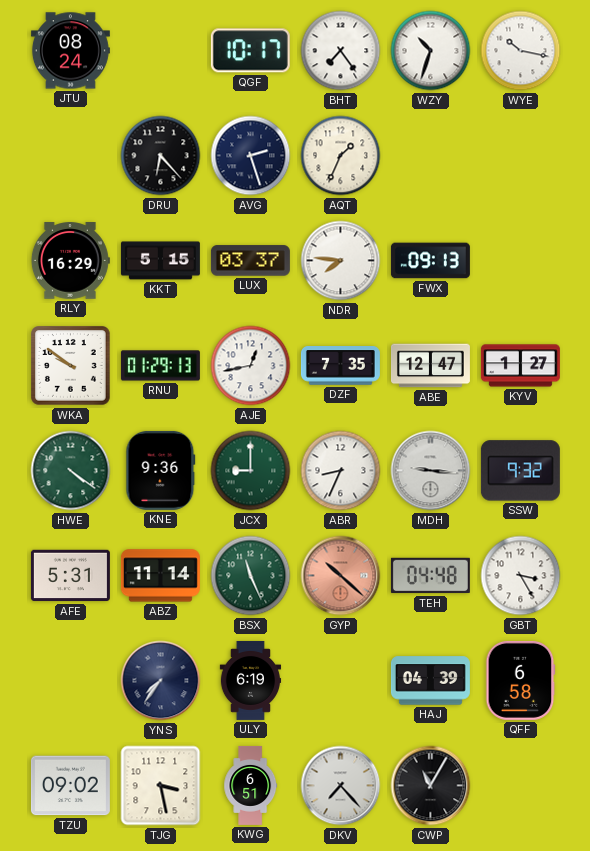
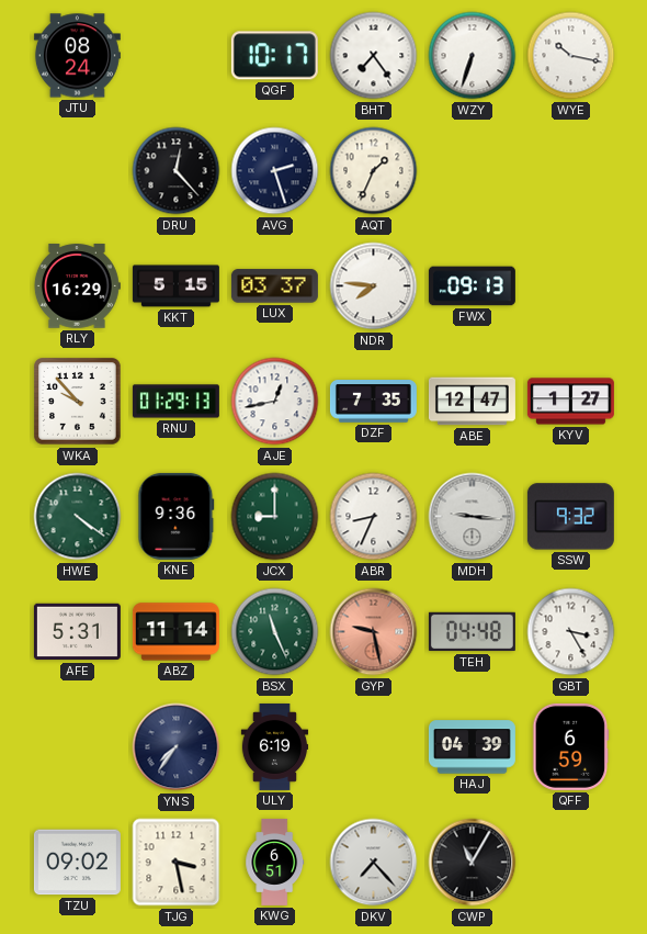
WZY: 10:33 -> 6:33 (473, 56)
DRU: 6:23 -> 12:23 (177, 171)
WKA: 9:51 -> 9:53 (78, 402)
GYP: 10:22 -> 9:28 (374, 632)
QFF: 6:58 -> 6:59 (570, 746)
